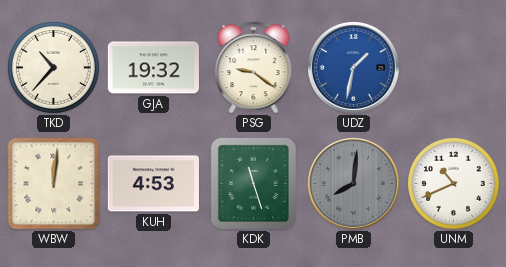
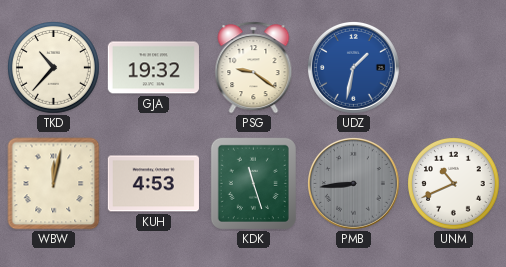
WBW: 12:01 -> 12:02 (54, 184)
PMB: 8:01 -> 8:44 (353, 183)
